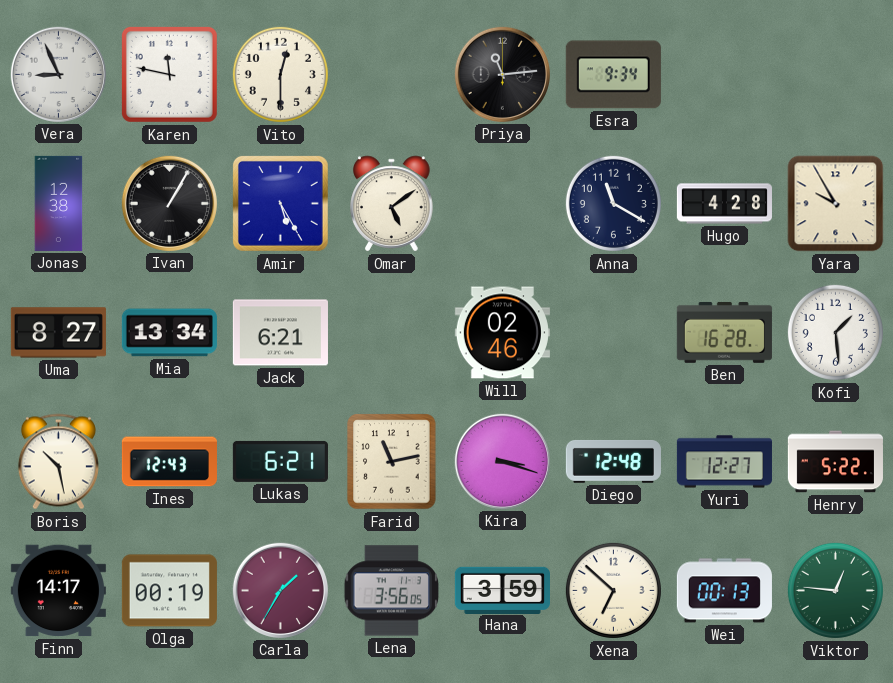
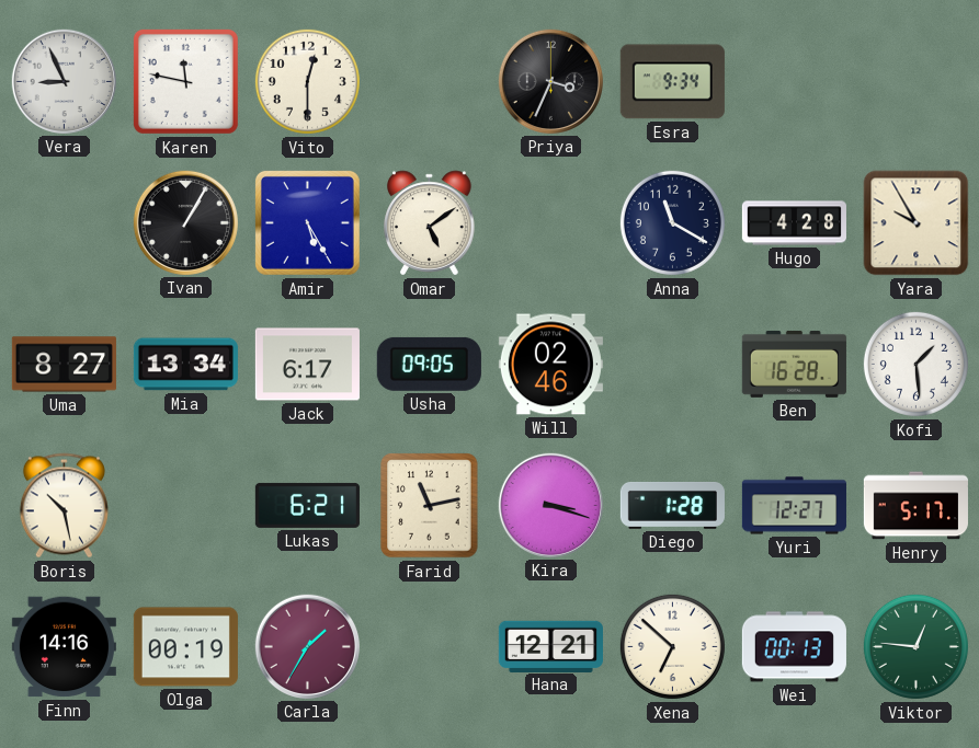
Priya: 11:14 -> 3:34 (550, 81)
Jonas: 12:38 -> none (59, 203)
Jack: 6:21 -> 6:17 (307, 365)
Usha: none -> 09:05 (429, 364)
Ines: 12:43 -> none (169, 462)
Diego: 12:48 -> 1:28 (672, 506)
Henry: 5:22 -> 5:17 (915, 506)
Finn: 14:17 -> 14:16 (64, 647)
Lena: 3:56 -> none (392, 591)
Hana: 3:59 -> 12:21 (550, 646)
